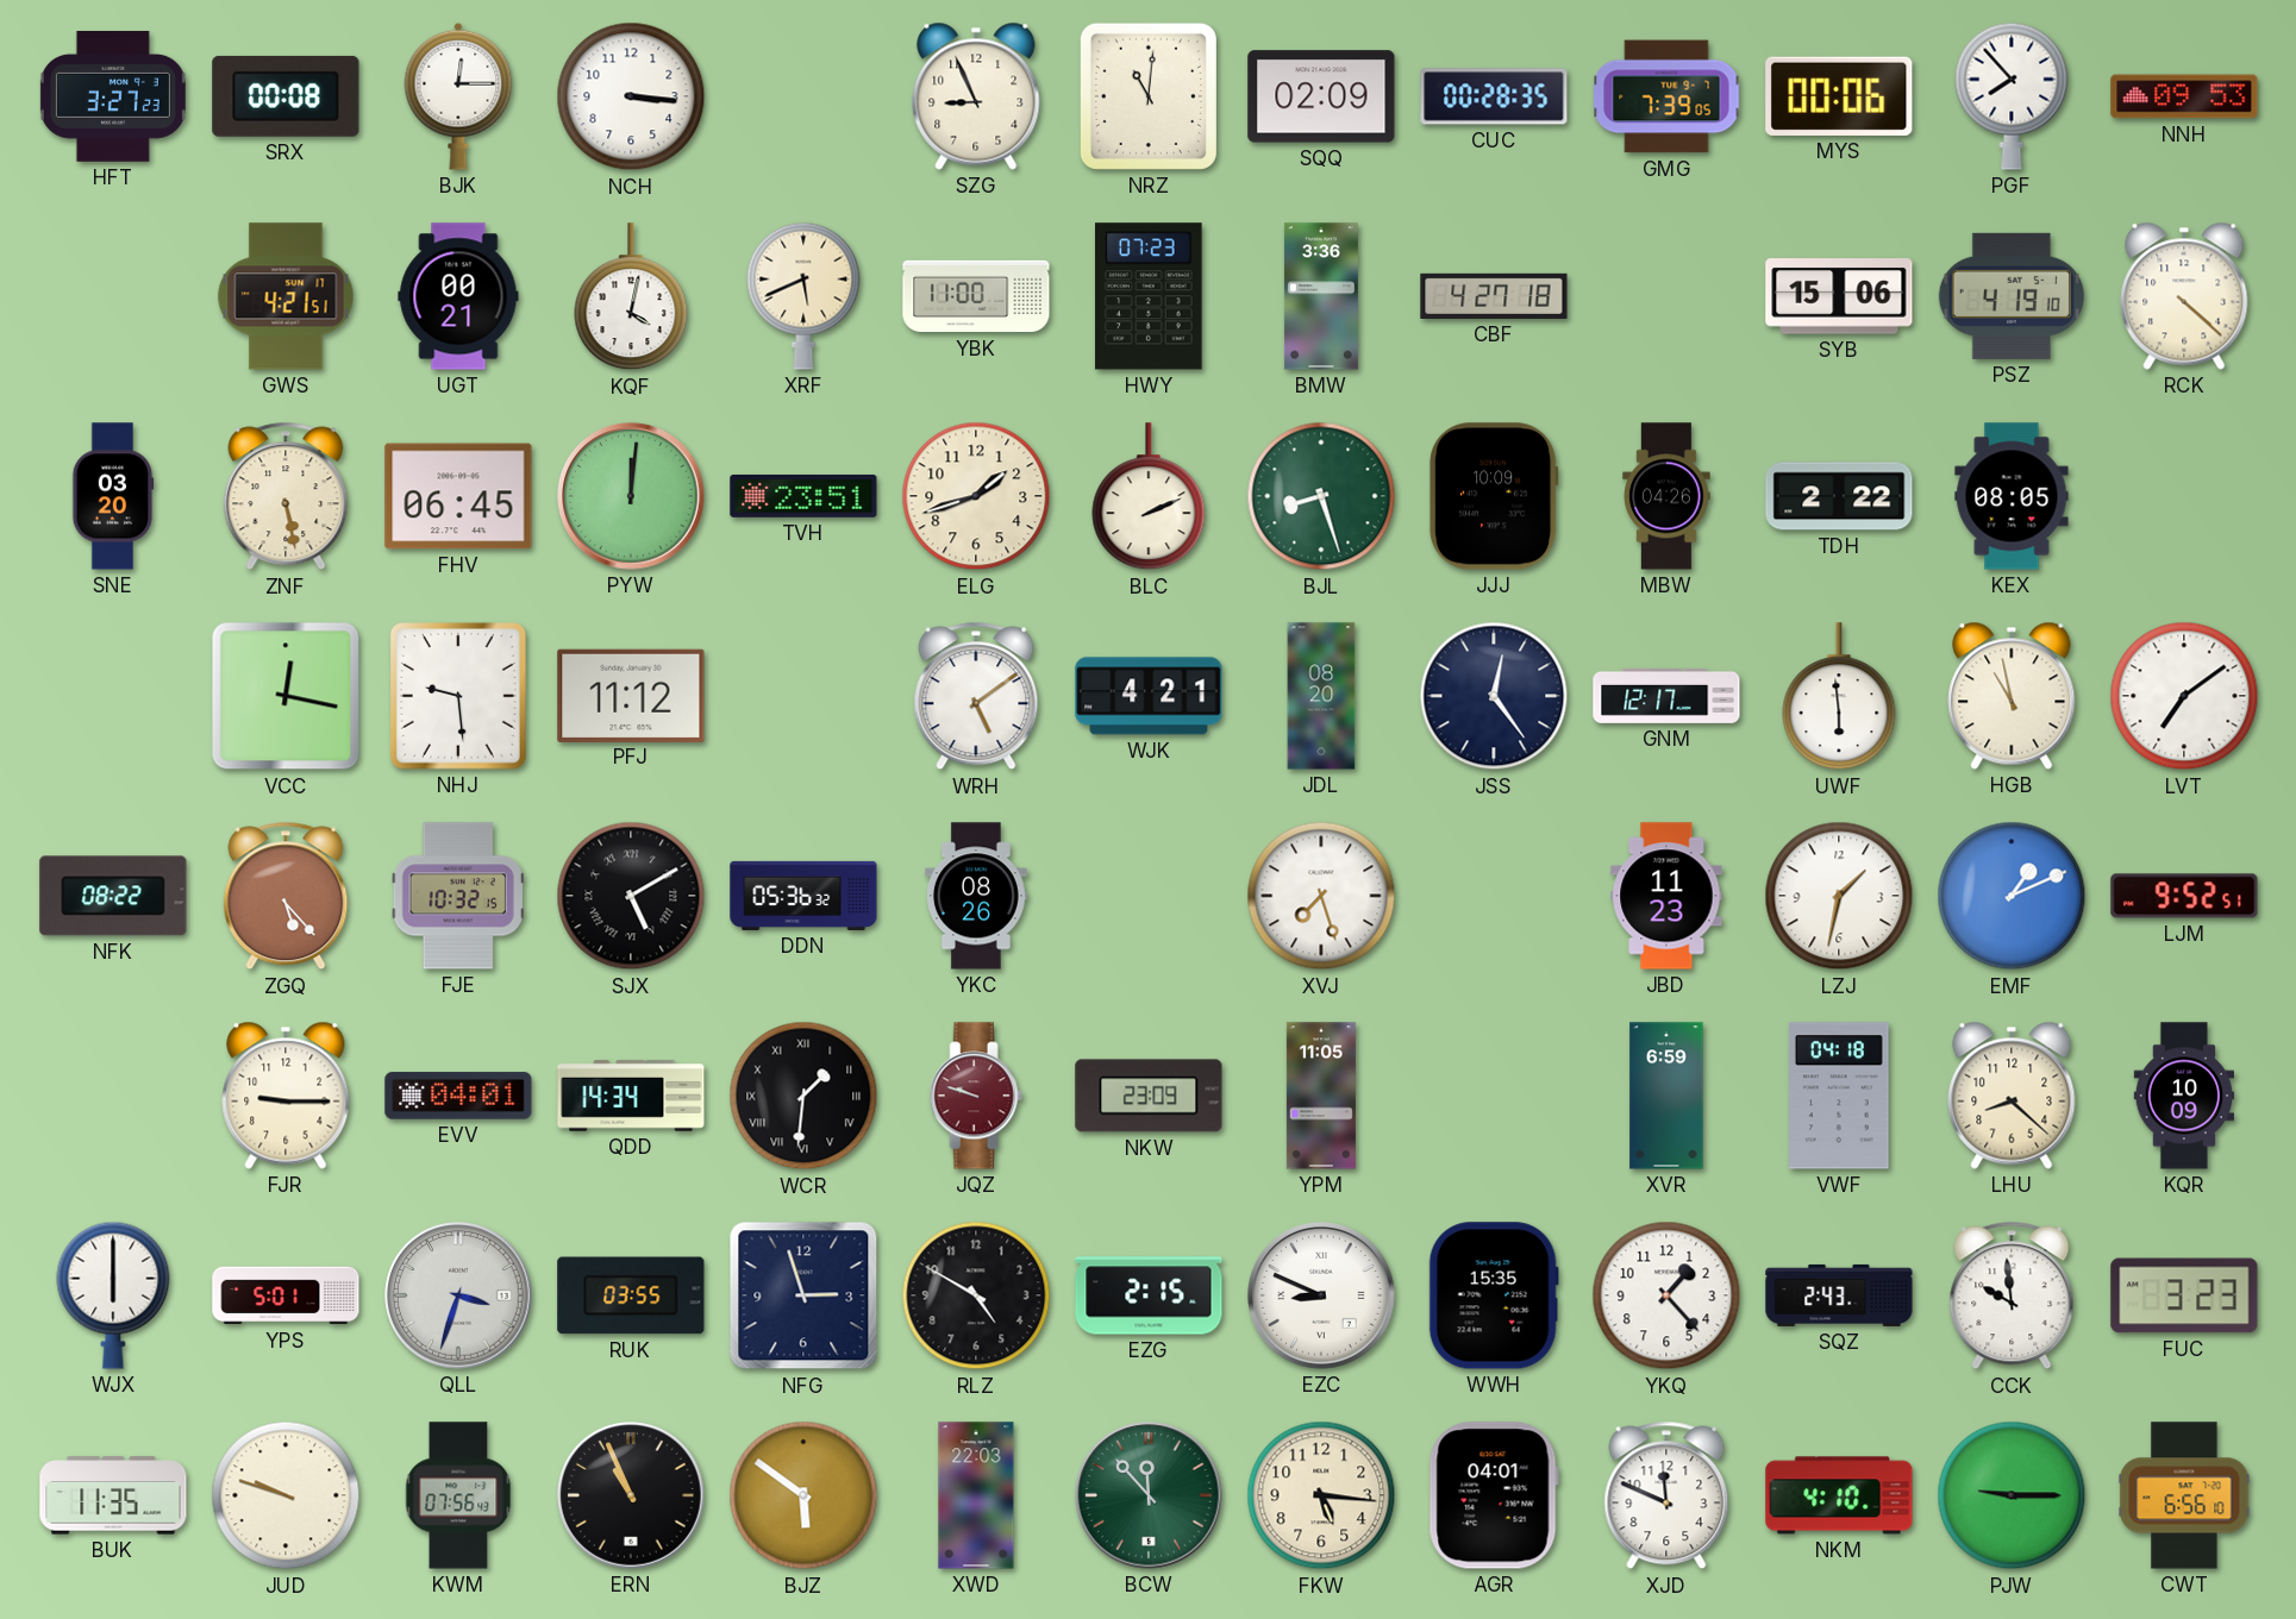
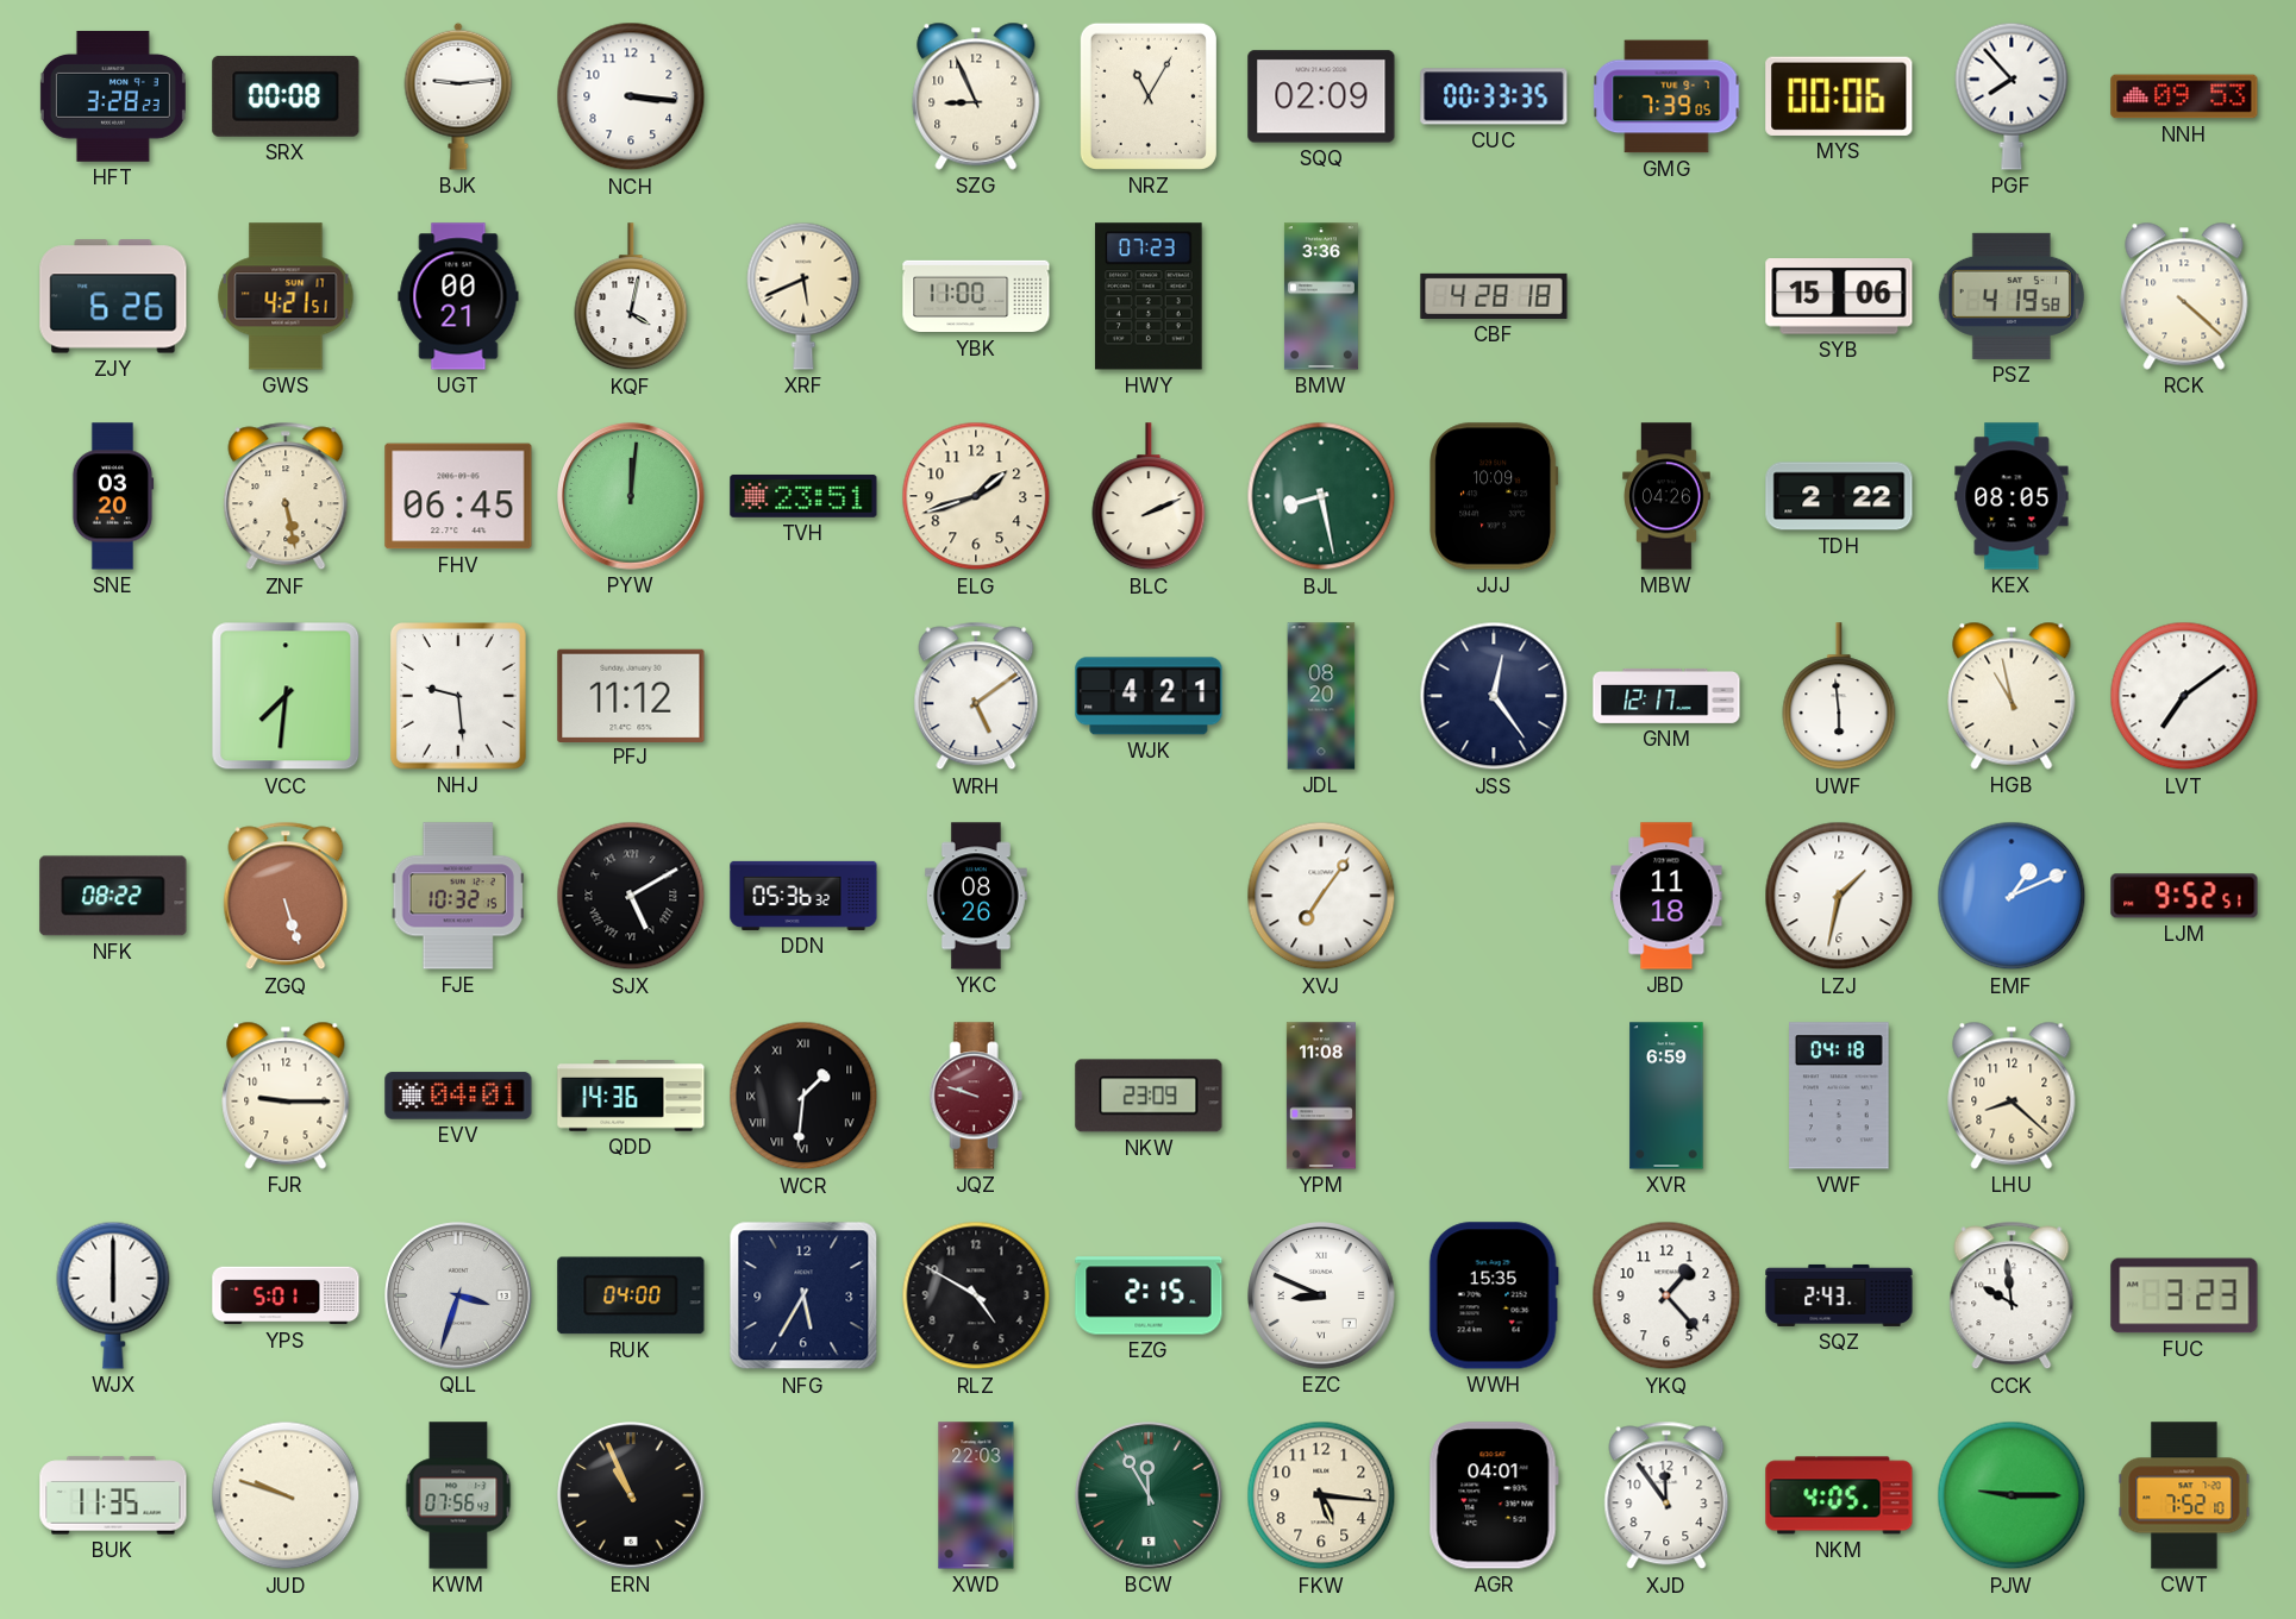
HFT: 3:27 -> 3:28 (113, 96)
BJK: 12:15 -> 9:14 (458, 96)
NRZ: 11:01 -> 11:05 (1149, 96)
CUC: 00:28 -> 00:33 (1494, 96)
ZJY: none -> 6:26 (113, 296)
CBF: 4:27 -> 4:28 (1494, 296)
PSZ: 4:19:10 -> 4:19:58 (2012, 296)
BJL: 8:27 -> 8:28 (1321, 496)
VCC: 12:17 -> 7:31 (286, 696)
ZGQ: 5:23 -> 5:27 (286, 896)
XVJ: 7:27 -> 7:06 (1321, 896)
JBD: 11:23 -> 11:18 (1666, 896)
QDD: 14:34 -> 14:36 (631, 1097)
YPM: 11:05 -> 11:08 (1321, 1096)
KQR: 10:09 -> none (2184, 1096)
RUK: 03:55 -> 04:00 (631, 1295)
NFG: 2:57 -> 5:35 (803, 1295)
BJZ: 5:51 -> none (803, 1495)
BCW: 11:53 -> 11:55 (1149, 1495)
XJD: 11:49 -> 11:54 (1666, 1495)
NKM: 4:10 -> 4:05 (1839, 1495)
CWT: 6:56 -> 7:52 (2184, 1495)
